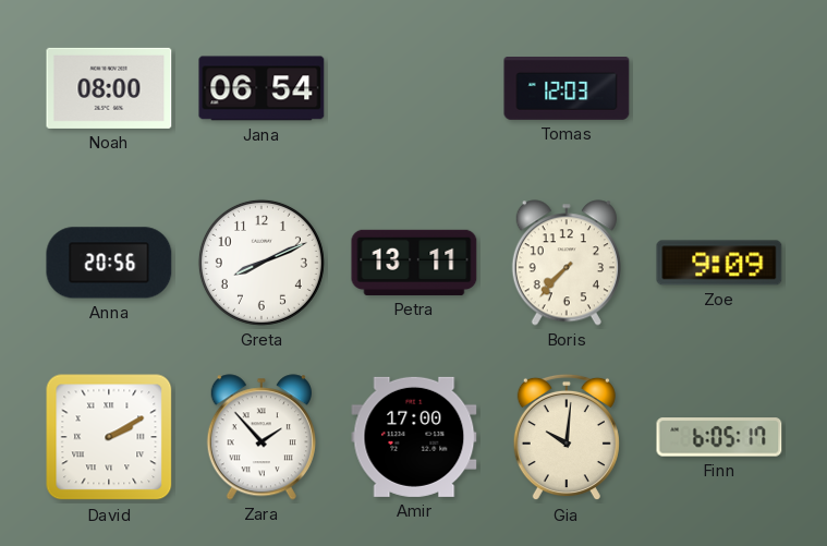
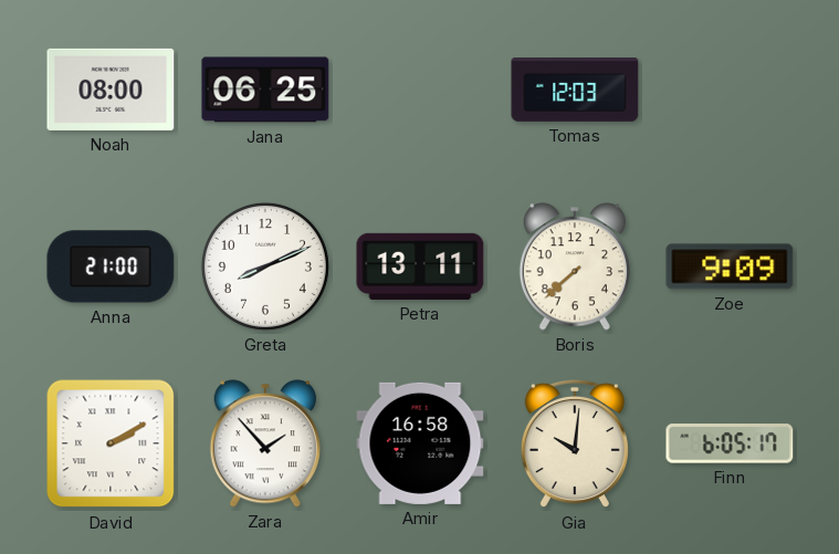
Jana: 06:54 -> 06:25 (265, 90)
Anna: 20:56 -> 21:00 (111, 266)
Boris: 7:37 -> 7:38 (575, 266)
Amir: 17:00 -> 16:58 (420, 443)
